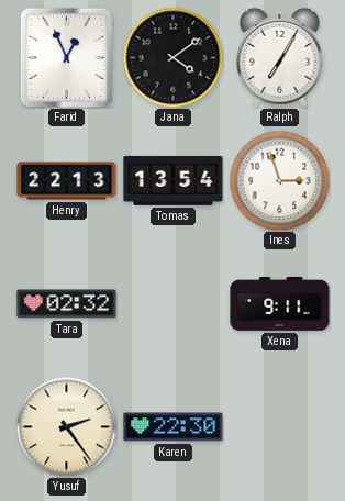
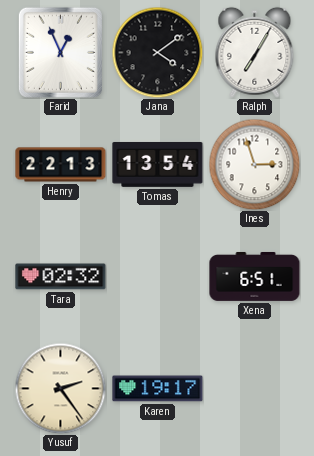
Xena: 9:11 -> 6:51 (255, 277)
Karen: 22:30 -> 19:17 (158, 389)
